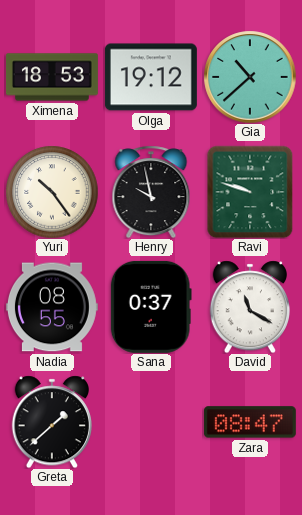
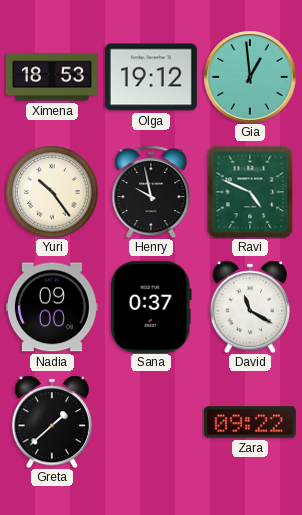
Gia: 10:38 -> 12:59 (250, 77)
Ravi: 9:48 -> 4:49 (250, 192)
Nadia: 08:55 -> 09:00 (52, 307)
Zara: 08:47 -> 09:22 (250, 422)
